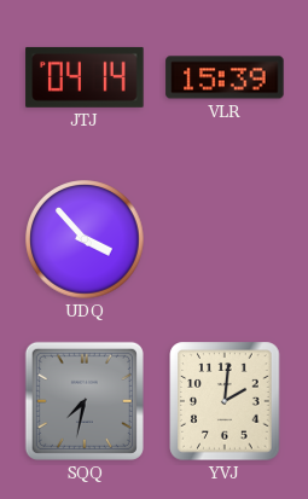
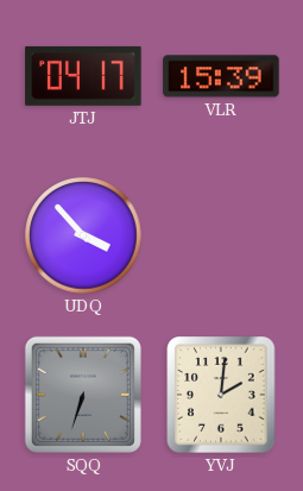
JTJ: 04:14 -> 04:17 (83, 76)
SQQ: 7:32 -> 6:33 (83, 395)
